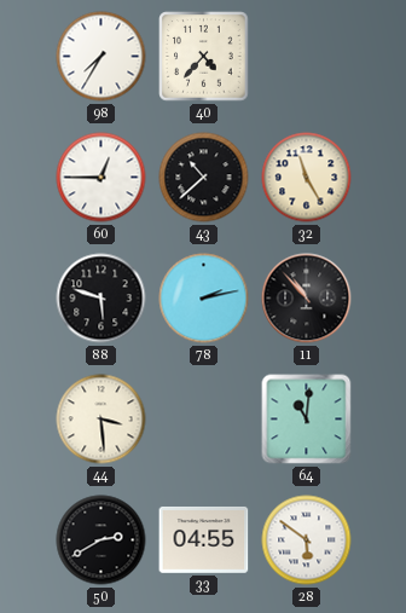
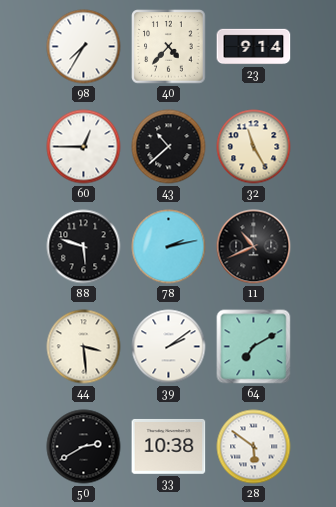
23: none -> 9:14 (254, 47)
11: 10:53 -> 10:41 (254, 247)
39: none -> 2:09 (169, 347)
64: 11:01 -> 7:10 (254, 347)
33: 04:55 -> 10:38 (169, 446)
